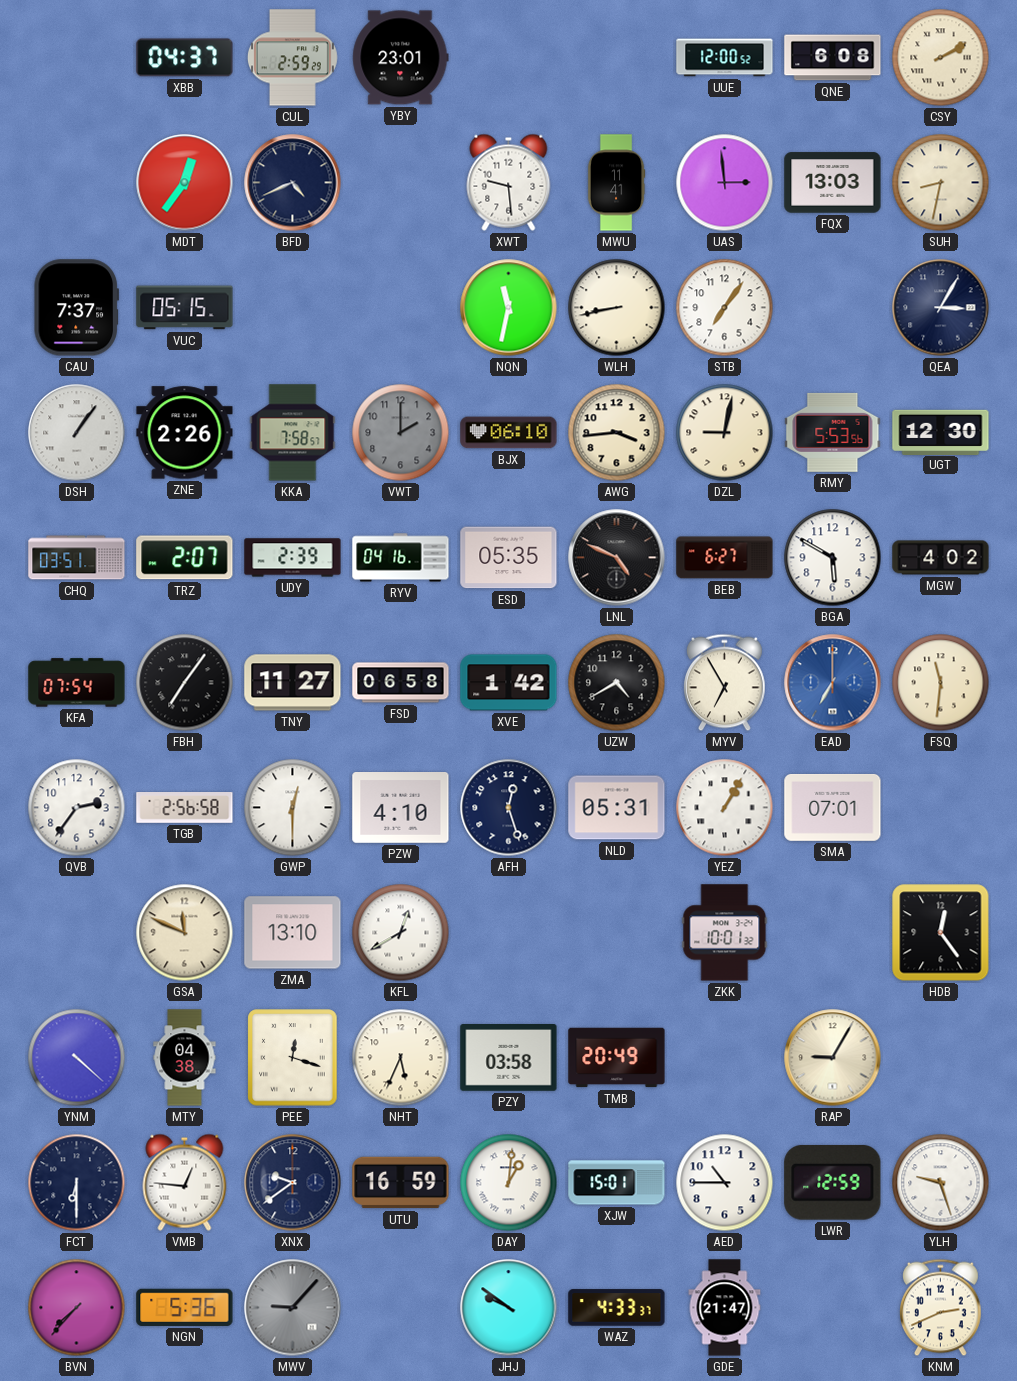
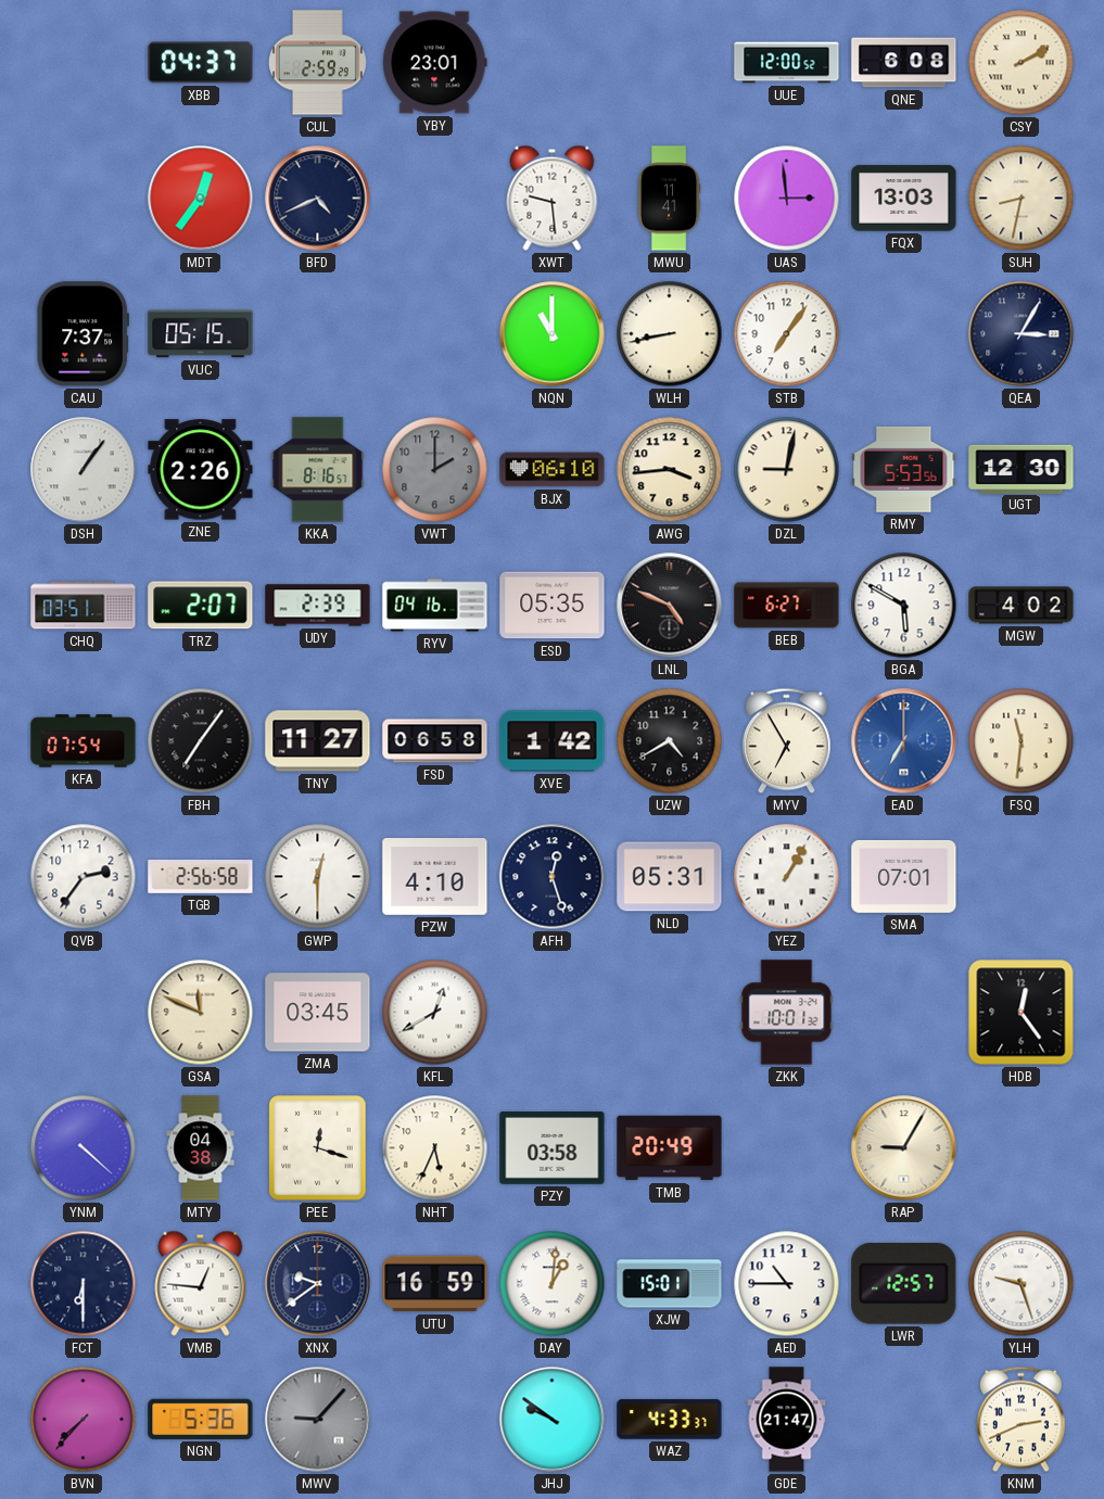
NQN: 11:32 -> 11:00 (553, 334)
KKA: 7:58 -> 8:16 (318, 470)
ZMA: 13:10 -> 03:45 (318, 1013)
LWR: 12:59 -> 12:57 (904, 1283)
